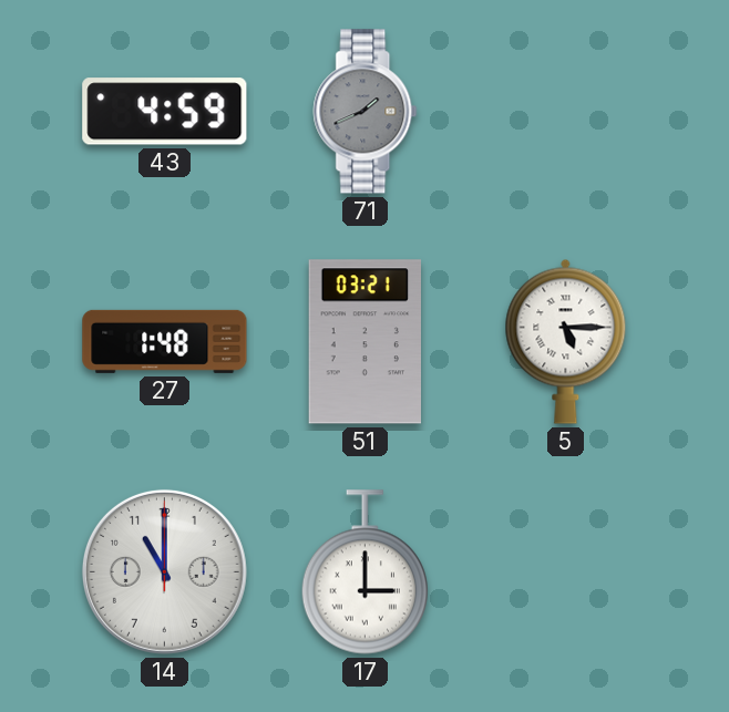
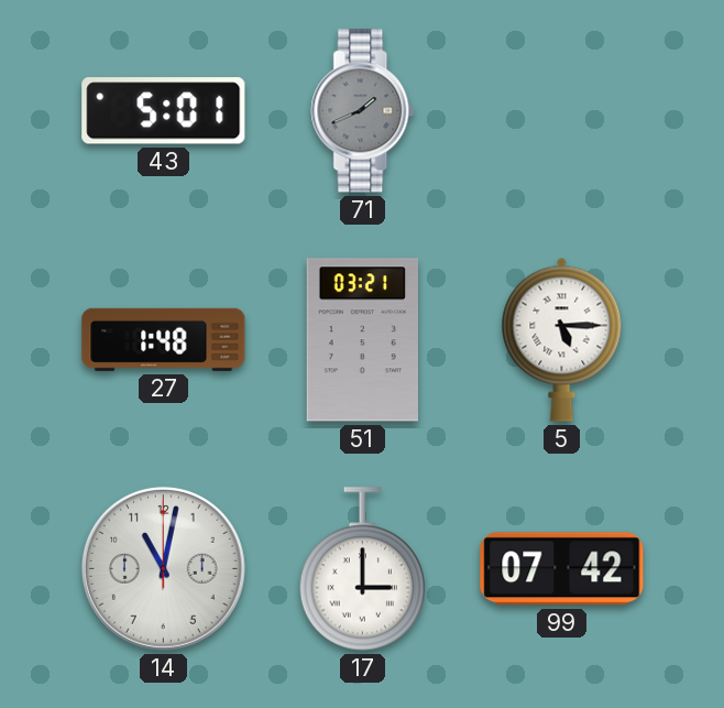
43: 4:59 -> 5:01 (164, 111)
14: 11:00 -> 11:02 (163, 568)
99: none -> 07:42 (562, 569)
